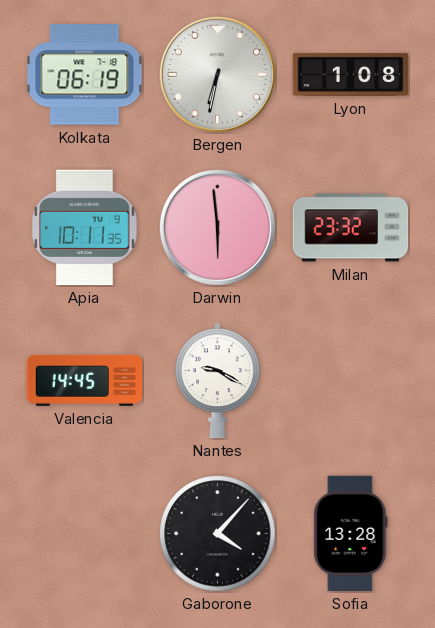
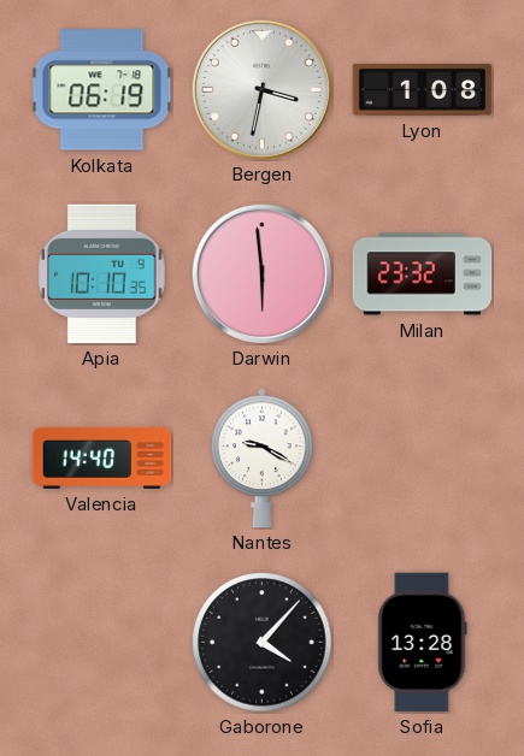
Bergen: 6:32 -> 3:32 (261, 89)
Apia: 10:11 -> 10:10 (102, 274)
Valencia: 14:45 -> 14:40 (102, 457)
